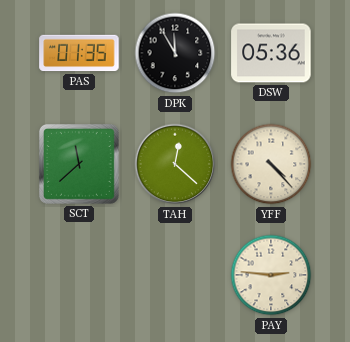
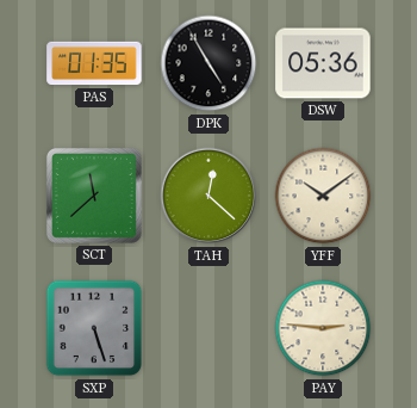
DPK: 11:55 -> 4:55 (208, 63)
YFF: 4:23 -> 10:09 (323, 196)
SXP: none -> 5:27 (94, 328)
